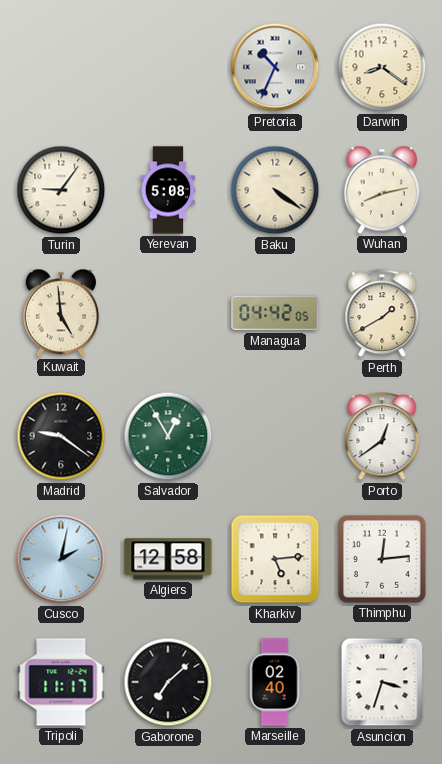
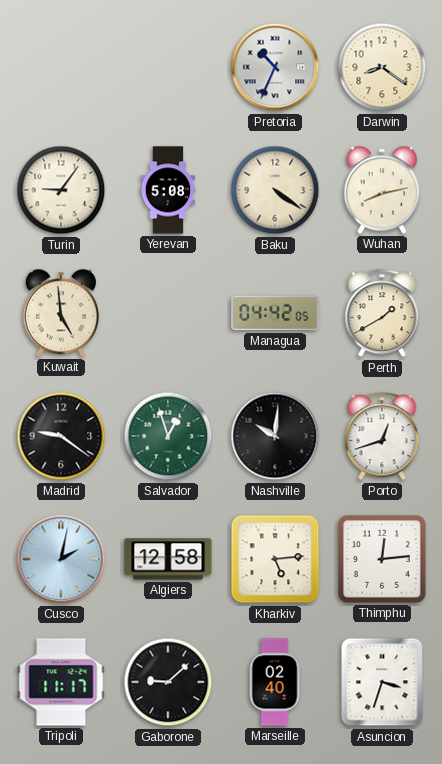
Salvador: 12:55 -> 12:57 (168, 436)
Nashville: none -> 10:01 (275, 436)
Porto: 12:39 -> 12:42 (382, 437)
Gaborone: 7:08 -> 9:08 (168, 682)
